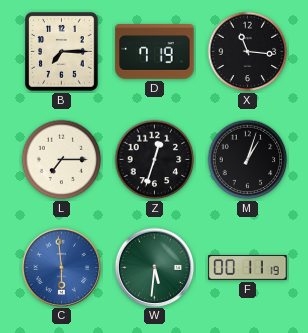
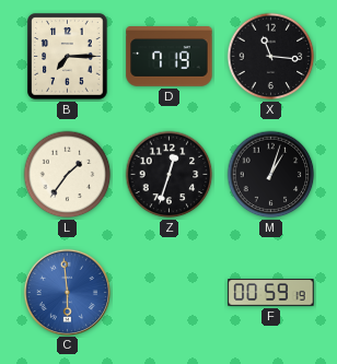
L: 7:15 -> 1:36 (68, 175)
W: 5:31 -> none (154, 267)
F: 00:11 -> 00:59 (271, 293)
